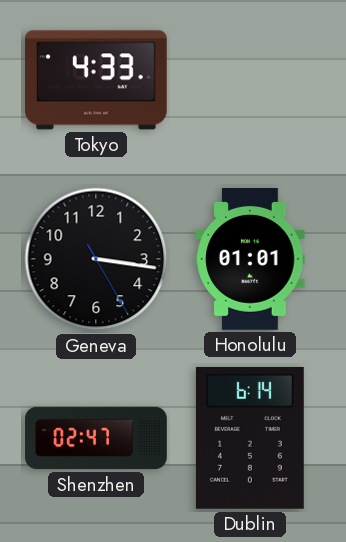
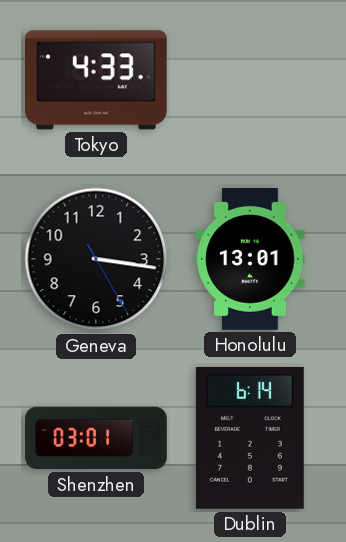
Honolulu: 01:01 -> 13:01 (250, 260)
Shenzhen: 02:47 -> 03:01 (96, 438)
